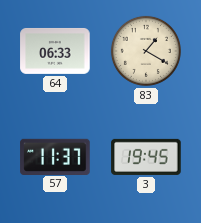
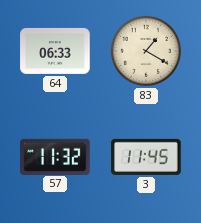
57: 11:37 -> 11:32 (55, 156)
3: 19:45 -> 11:45 (146, 157)
